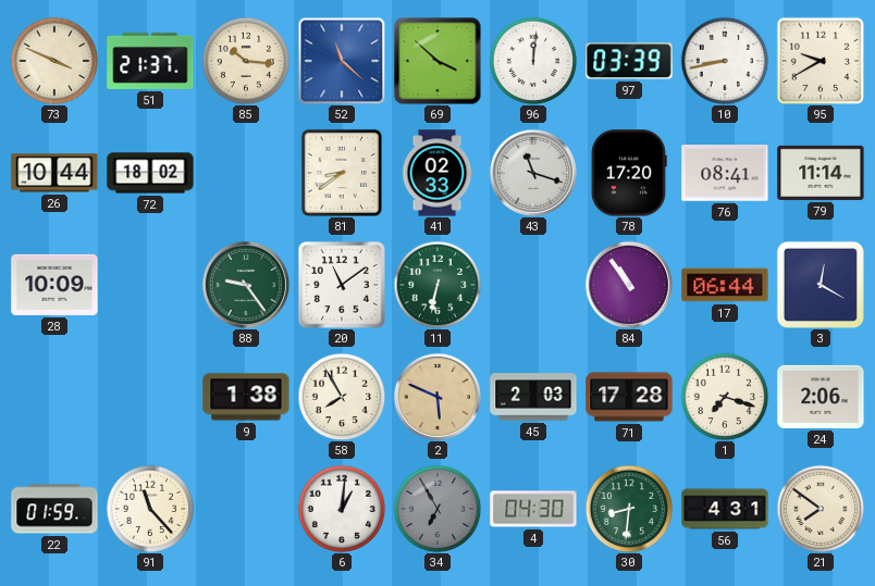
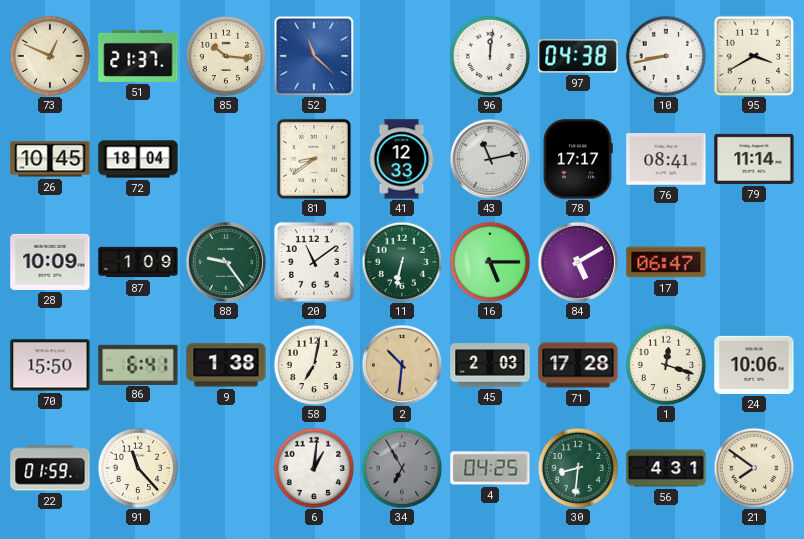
73: 3:49 -> 12:49 (50, 56)
69: 3:52 -> none (437, 61)
97: 03:39 -> 04:38 (578, 56)
95: 9:40 -> 3:40 (754, 56)
26: 10:44 -> 10:45 (50, 159)
72: 18:02 -> 18:04 (138, 159)
41: 02:33 -> 12:33 (402, 159)
43: 11:18 -> 11:13 (490, 159)
78: 17:20 -> 17:17 (578, 159)
87: none -> 1:09 (138, 262)
16: none -> 5:15 (490, 262)
84: 10:54 -> 5:10 (578, 262)
17: 06:44 -> 06:47 (666, 262)
3: 12:20 -> none (821, 285)
70: none -> 15:50 (50, 365)
86: none -> 6:41 (138, 364)
58: 7:55 -> 7:02 (314, 365)
2: 5:49 -> 10:31 (402, 365)
1: 7:18 -> 12:18 (666, 365)
24: 2:06 -> 10:06 (754, 365)
4: 04:30 -> 04:25 (490, 468)
